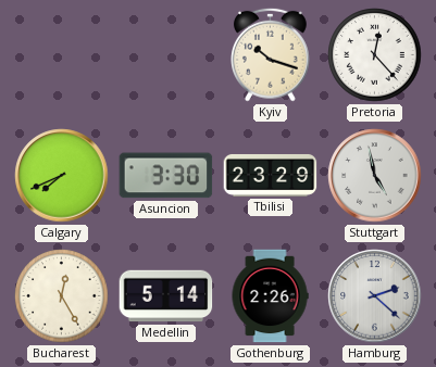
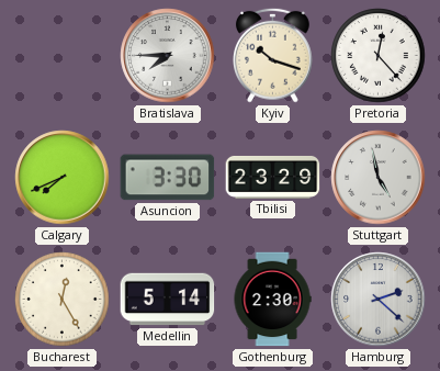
Bratislava: none -> 7:45 (168, 56)
Gothenburg: 2:26 -> 2:30 (272, 300)
